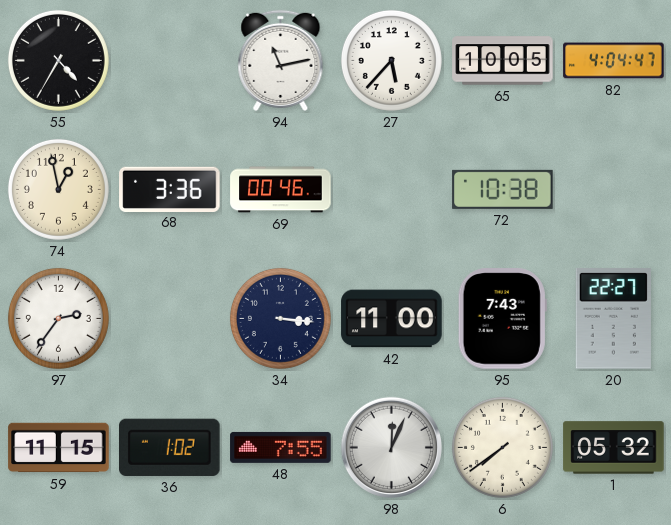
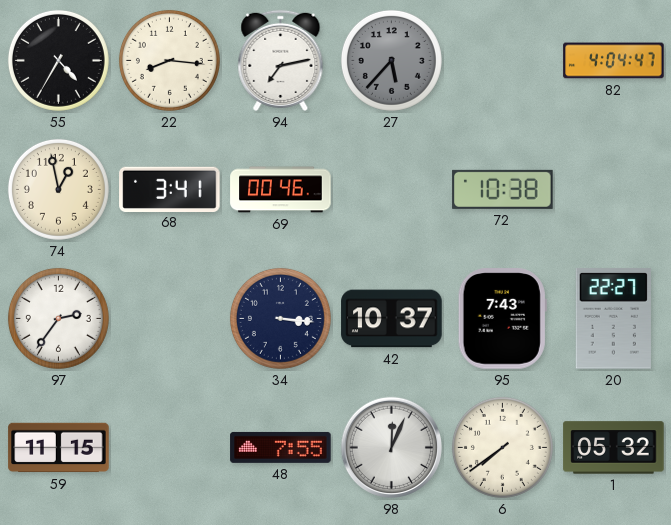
22: none -> 8:16 (169, 60)
94: 11:13 -> 7:13 (281, 60)
27 dial: white -> grey (391, 60)
65: 10:05 -> none (503, 61)
68: 3:36 -> 3:41 (170, 189)
42: 11:00 -> 10:37 (392, 319)
36: 1:02 -> none (170, 447)
